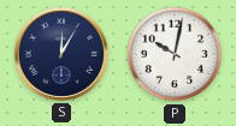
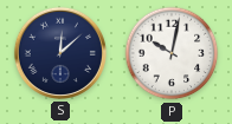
S: 12:05 -> 12:08 (60, 53)
